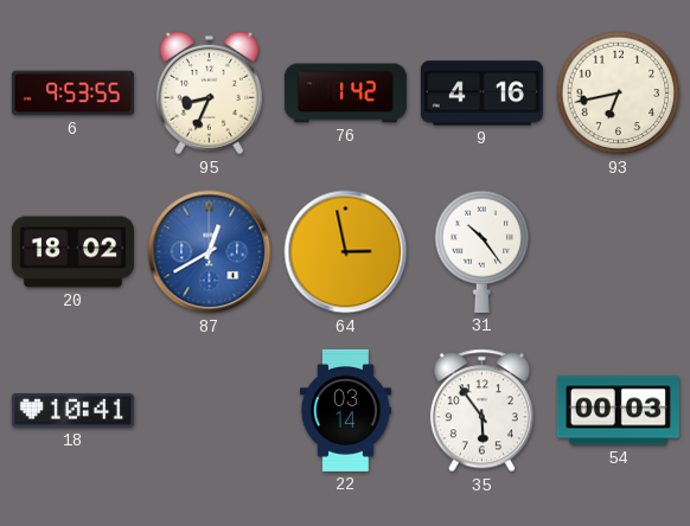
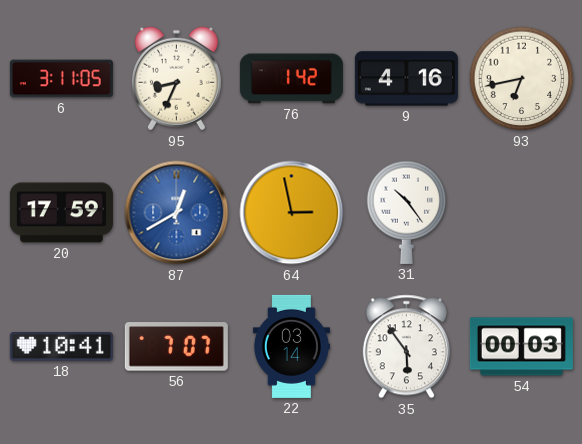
6: 9:53 -> 3:11 (61, 79)
20: 18:02 -> 17:59 (61, 213)
56: none -> 7:07 (176, 347)
